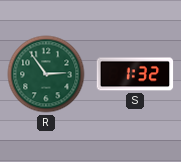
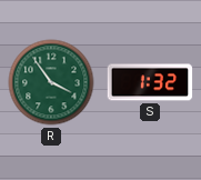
R: 2:54 -> 3:54 (51, 82)
